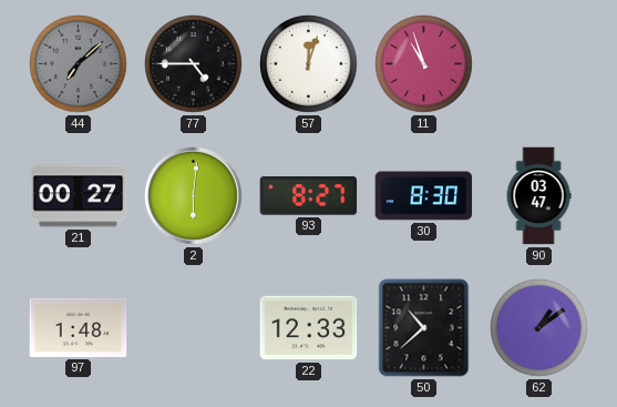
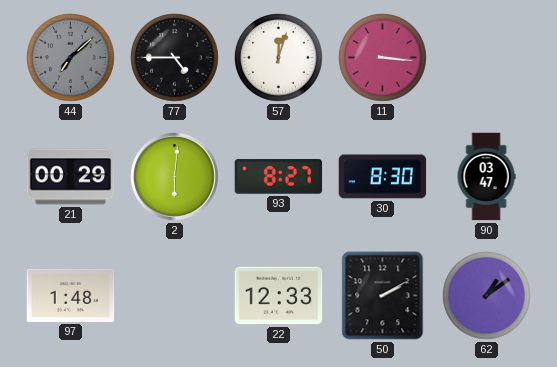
11: 10:57 -> 3:16 (383, 58)
21: 00:27 -> 00:29 (71, 177)
50: 10:38 -> 2:10 (383, 296)
